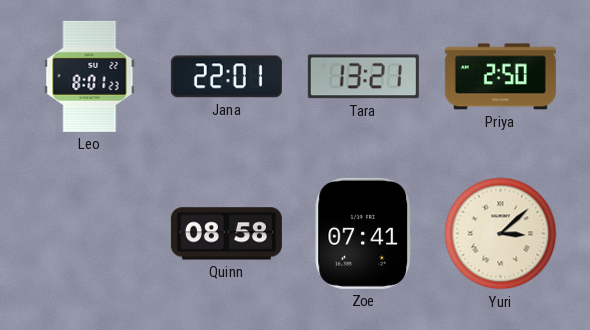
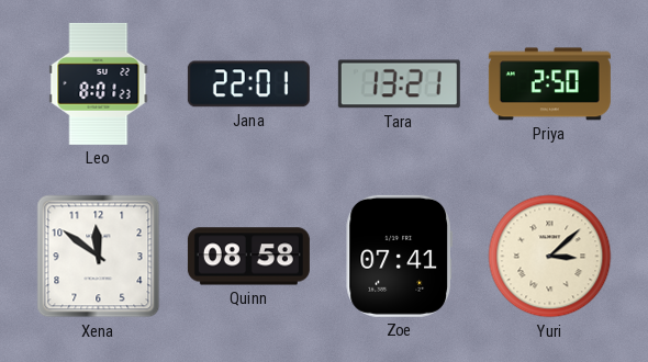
Xena: none -> 11:51 (99, 257)
